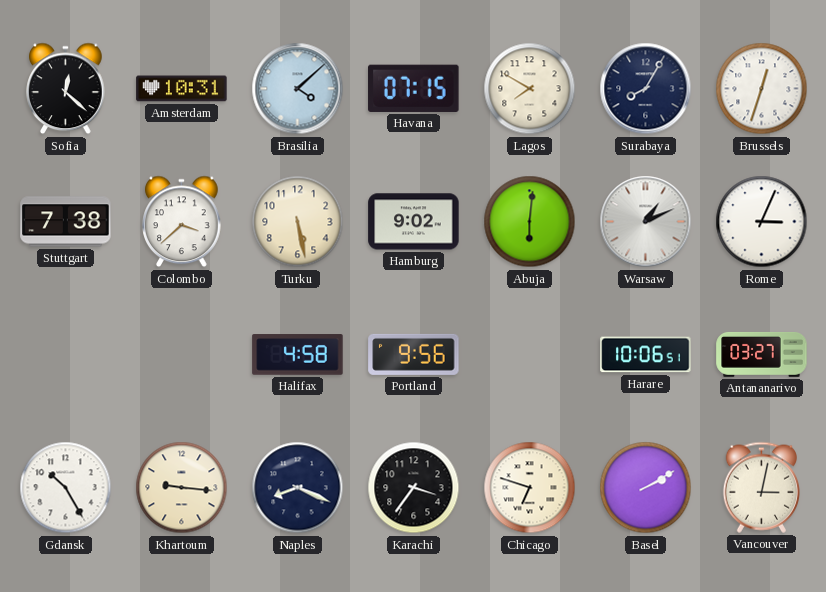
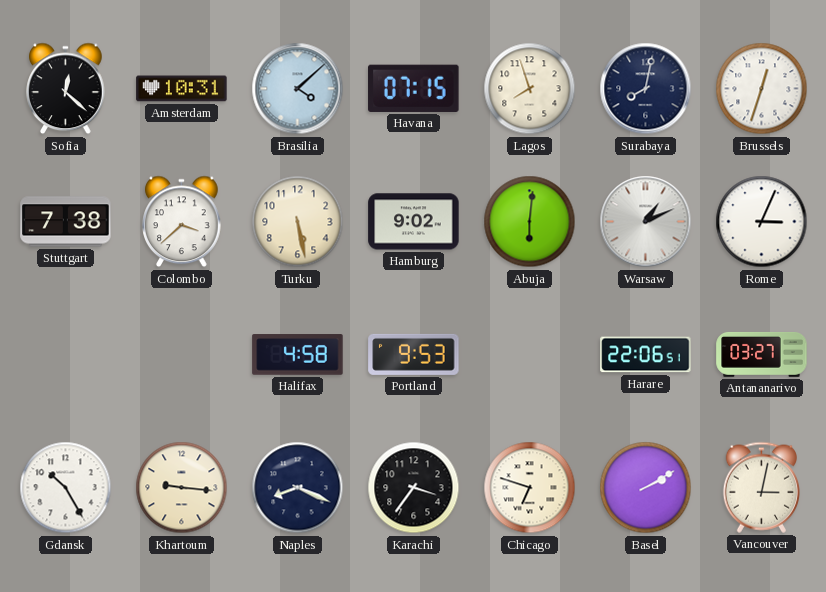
Lagos: 7:50 -> 7:57 (530, 89)
Surabaya: 8:05 -> 8:02 (646, 89)
Portland: 9:56 -> 9:53 (414, 354)
Harare: 10:06 -> 22:06 (646, 355)
